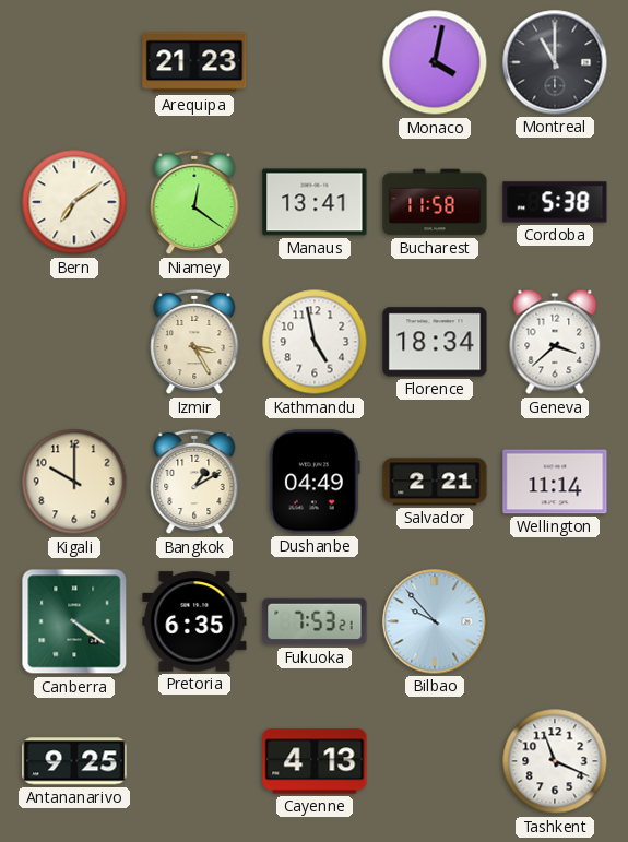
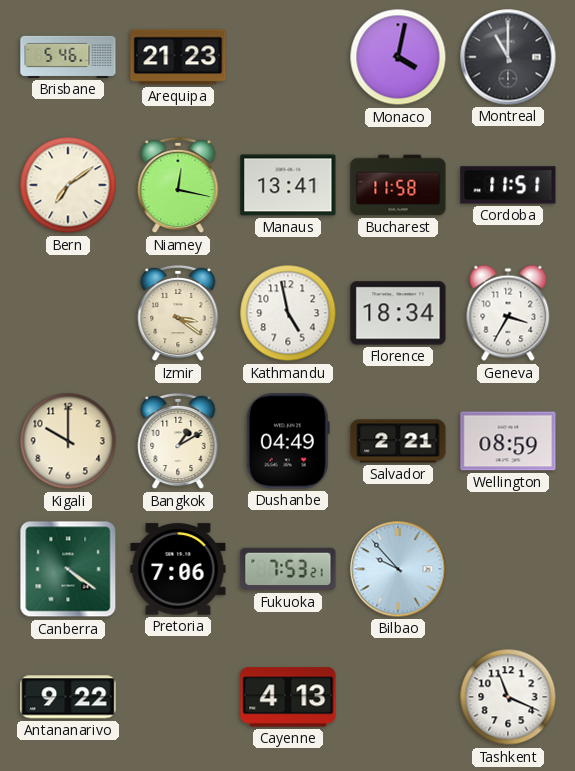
Brisbane: none -> 5:46 (68, 57)
Niamey: 12:21 -> 12:17 (178, 185)
Cordoba: 5:38 -> 11:51 (508, 185)
Izmir: 3:25 -> 3:21 (178, 313)
Geneva: 3:38 -> 3:35 (508, 313)
Wellington: 11:14 -> 08:59 (508, 441)
Pretoria: 6:35 -> 7:06 (178, 569)
Antananarivo: 9:25 -> 9:22 (68, 697)
